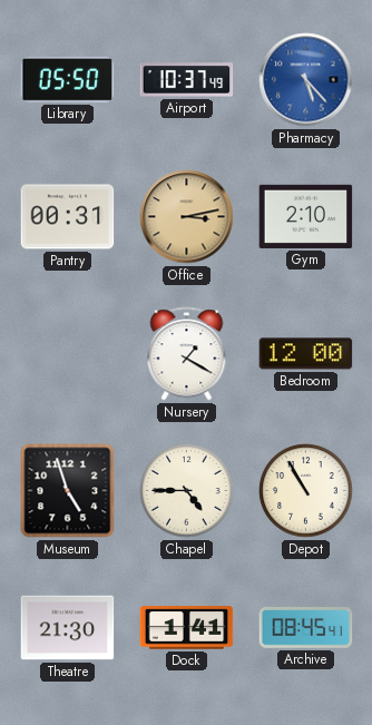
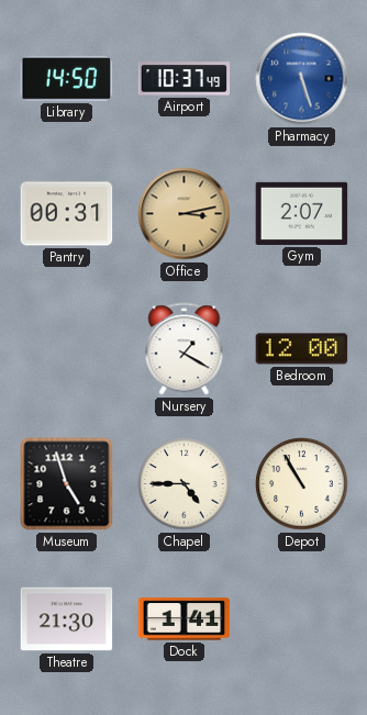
Library: 05:50 -> 14:50 (67, 78)
Pharmacy: 5:23 -> 5:27 (302, 79)
Gym: 2:10 -> 2:07 (302, 213)
Archive: 08:45 -> none (306, 628)
